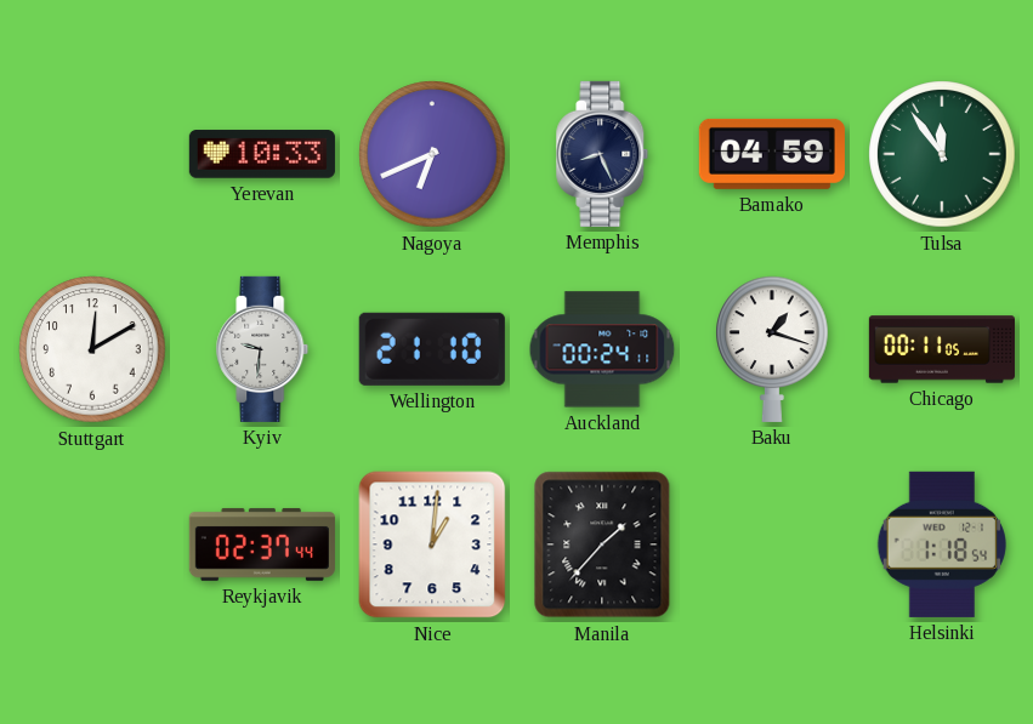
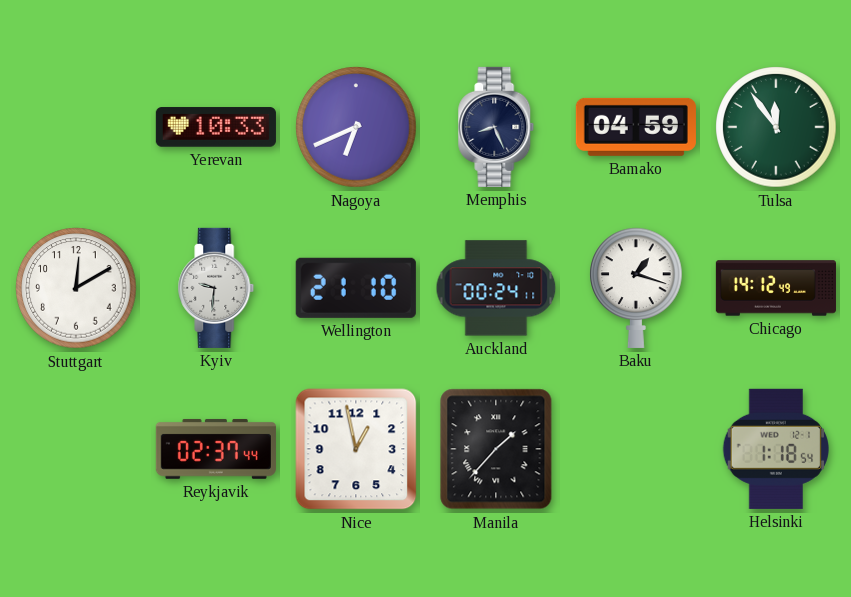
Chicago: 00:11 -> 14:12 (776, 288)
Nice: 1:01 -> 12:58 (356, 449)
